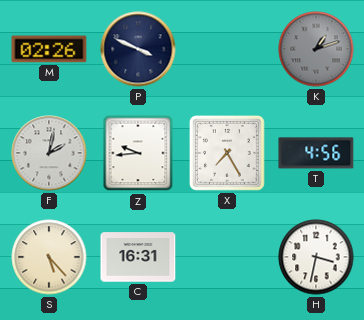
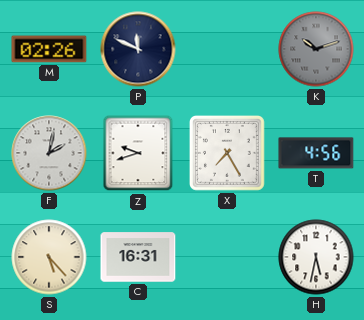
P: 3:49 -> 11:49 (138, 49)
K: 1:12 -> 10:12 (316, 49)
Z: 9:44 -> 9:42 (138, 153)
H: 3:32 -> 5:32 (316, 257)
